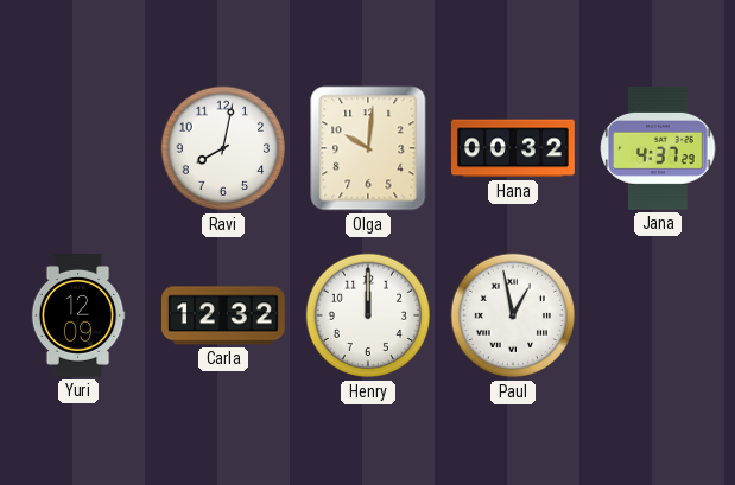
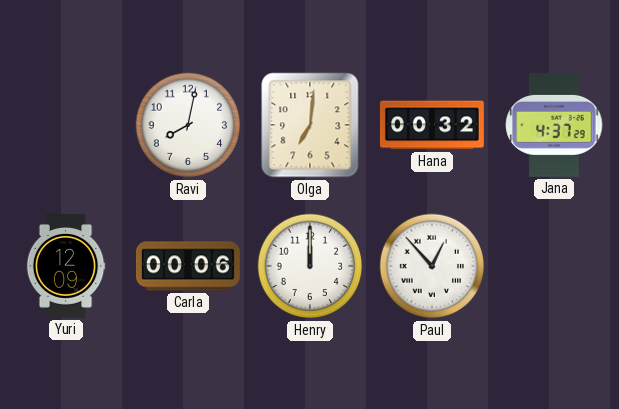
Olga: 10:01 -> 7:01 (310, 125)
Carla: 12:32 -> 00:06 (188, 266)
Paul: 12:58 -> 12:53 (432, 266)
